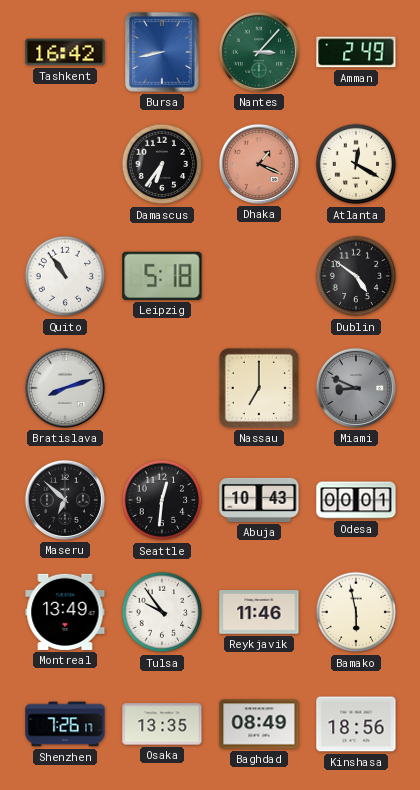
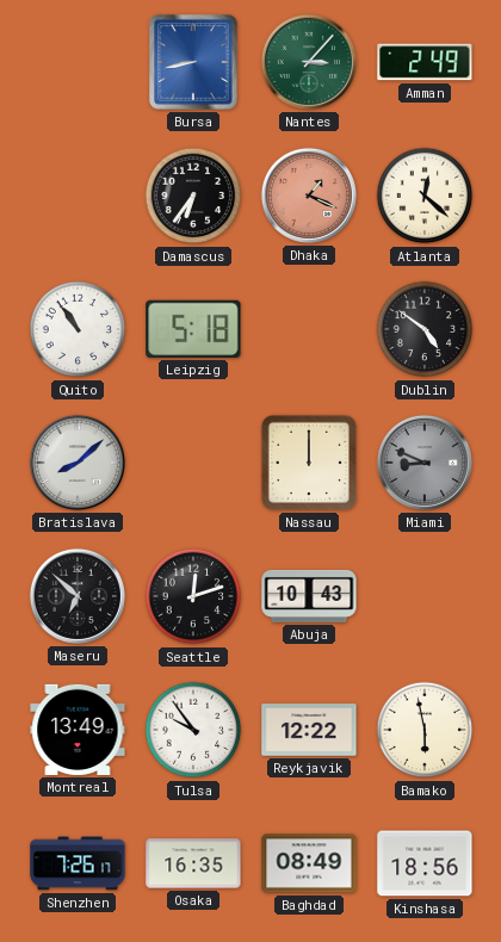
Tashkent: 16:42 -> none (65, 52)
Atlanta: 12:20 -> 12:22 (425, 196)
Bratislava: 8:12 -> 8:08 (78, 463)
Nassau: 7:00 -> 12:00 (309, 463)
Seattle: 12:31 -> 12:12 (193, 596)
Odesa: 00:01 -> none (356, 500)
Reykjavik: 11:46 -> 12:22 (309, 730)
Osaka: 13:35 -> 16:35 (193, 863)
